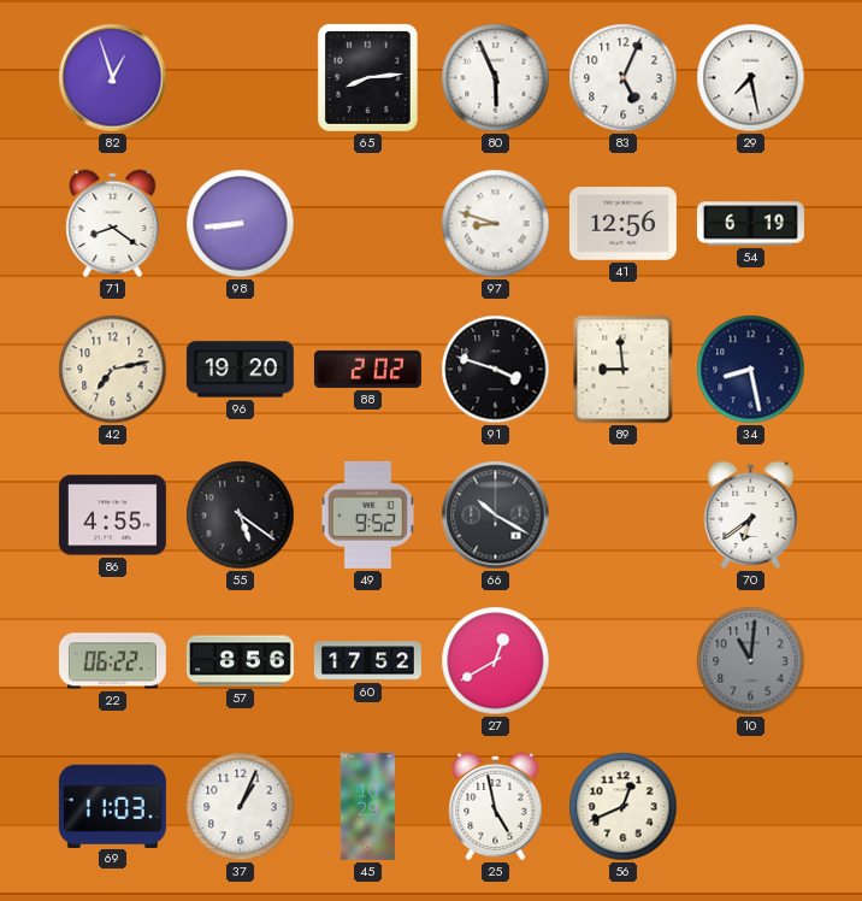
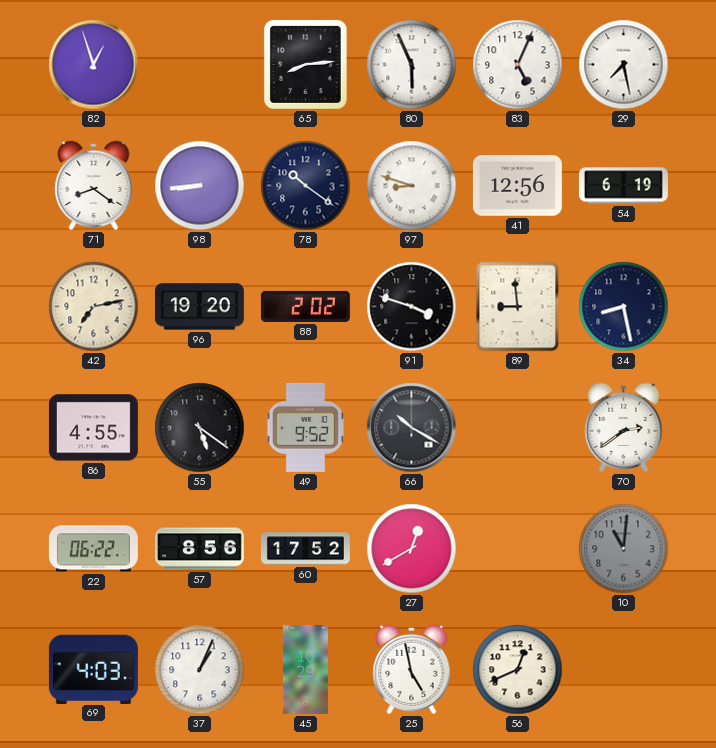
78: none -> 10:21 (306, 186)
70: 6:39 -> 2:39 (624, 428)
69: 11:03 -> 4:03 (93, 669)
